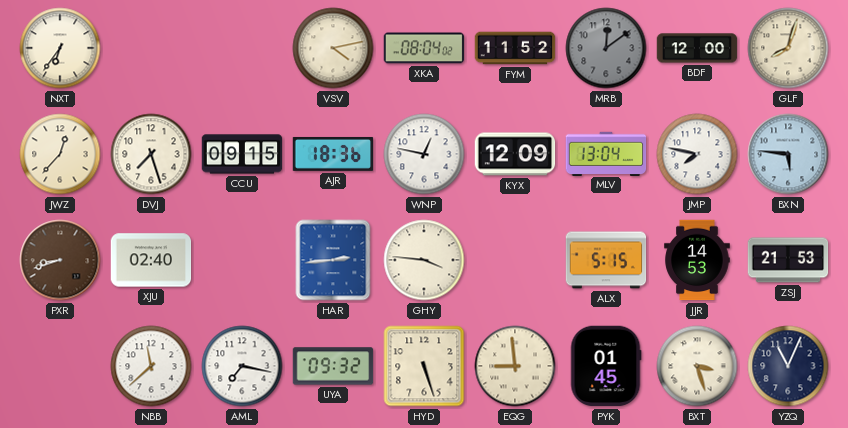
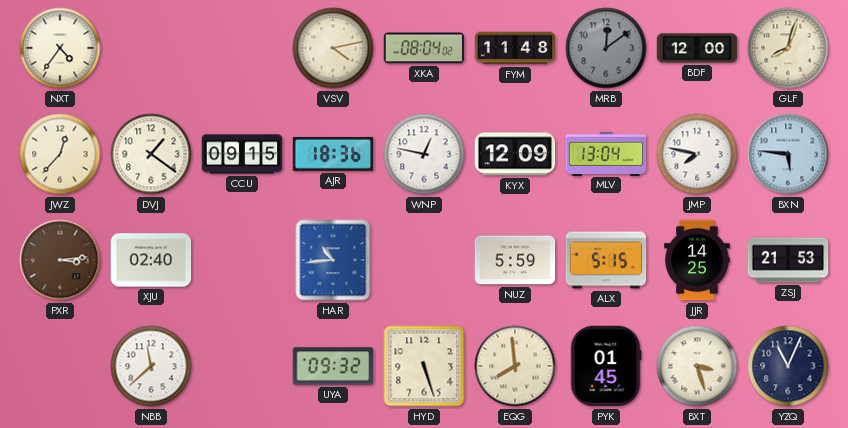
NXT: 6:36 -> 4:36 (60, 48)
FYM: 11:52 -> 11:48 (515, 48)
DVJ: 7:27 -> 1:21 (151, 154)
PXR: 8:42 -> 3:14 (60, 260)
HAR: 2:44 -> 10:44 (333, 260)
GHY: 3:46 -> none (424, 260)
NUZ: none -> 5:59 (515, 260)
JJR: 14:53 -> 14:25 (697, 260)
AML: 7:17 -> none (242, 366)
EQG: 8:59 -> 7:59 (515, 366)
